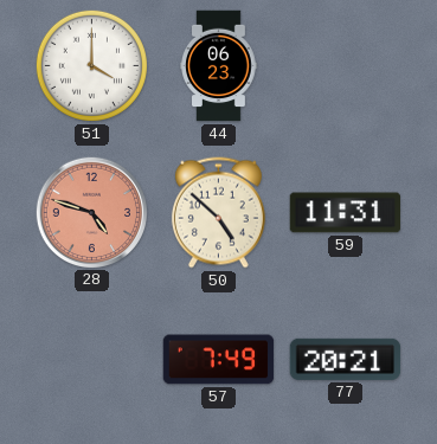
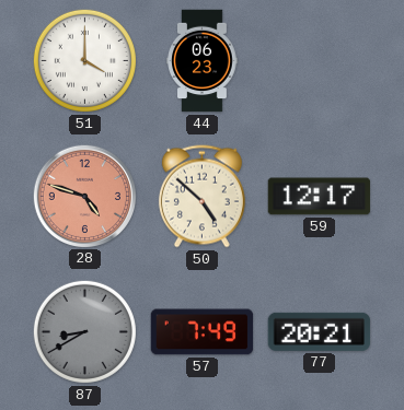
59: 11:31 -> 12:17 (320, 197)
87: none -> 8:40 (84, 331)
